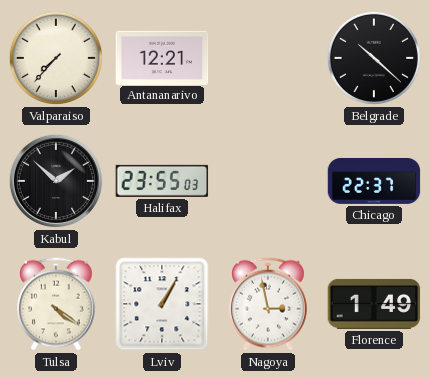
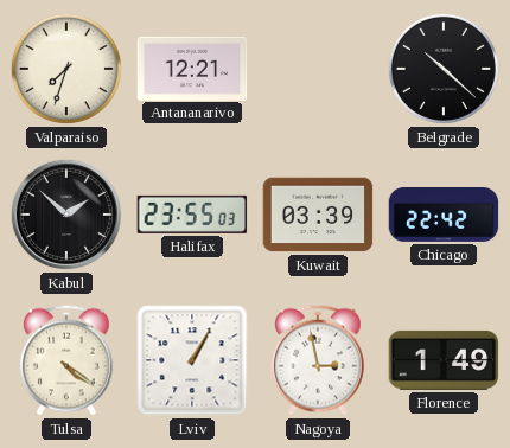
Valparaiso: 7:37 -> 7:33 (66, 69)
Kuwait: none -> 03:39 (318, 215)
Chicago: 22:37 -> 22:42 (444, 215)
